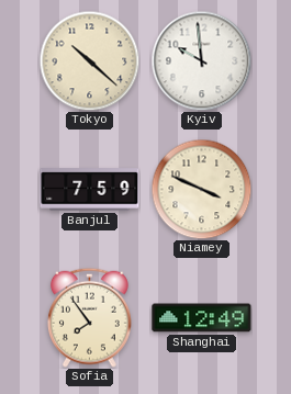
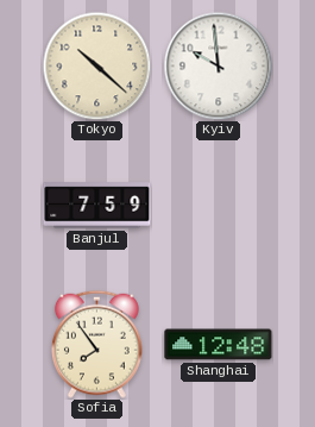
Niamey: 3:49 -> none (201, 189)
Shanghai: 12:49 -> 12:48 (219, 345)
